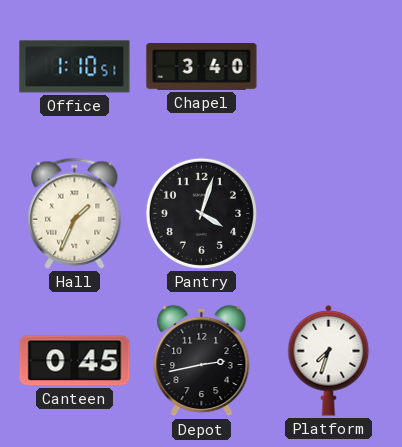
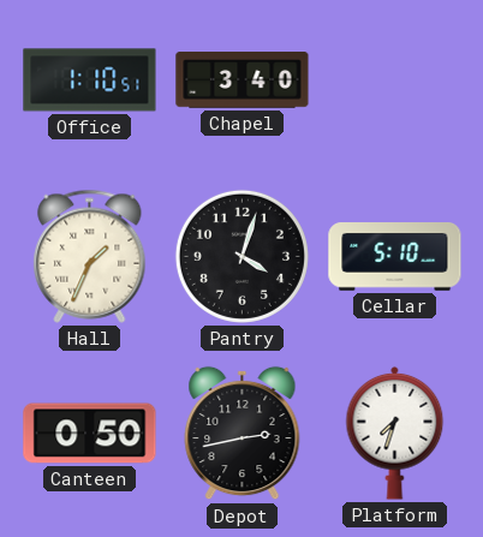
Cellar: none -> 5:10 (395, 257)
Canteen: 0:45 -> 0:50 (90, 434)
